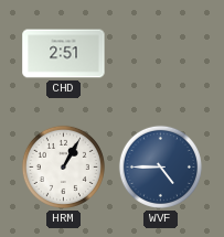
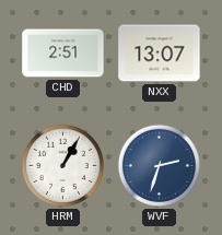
NXX: none -> 13:07 (160, 54)
WVF: 4:45 -> 2:33 (159, 165)
